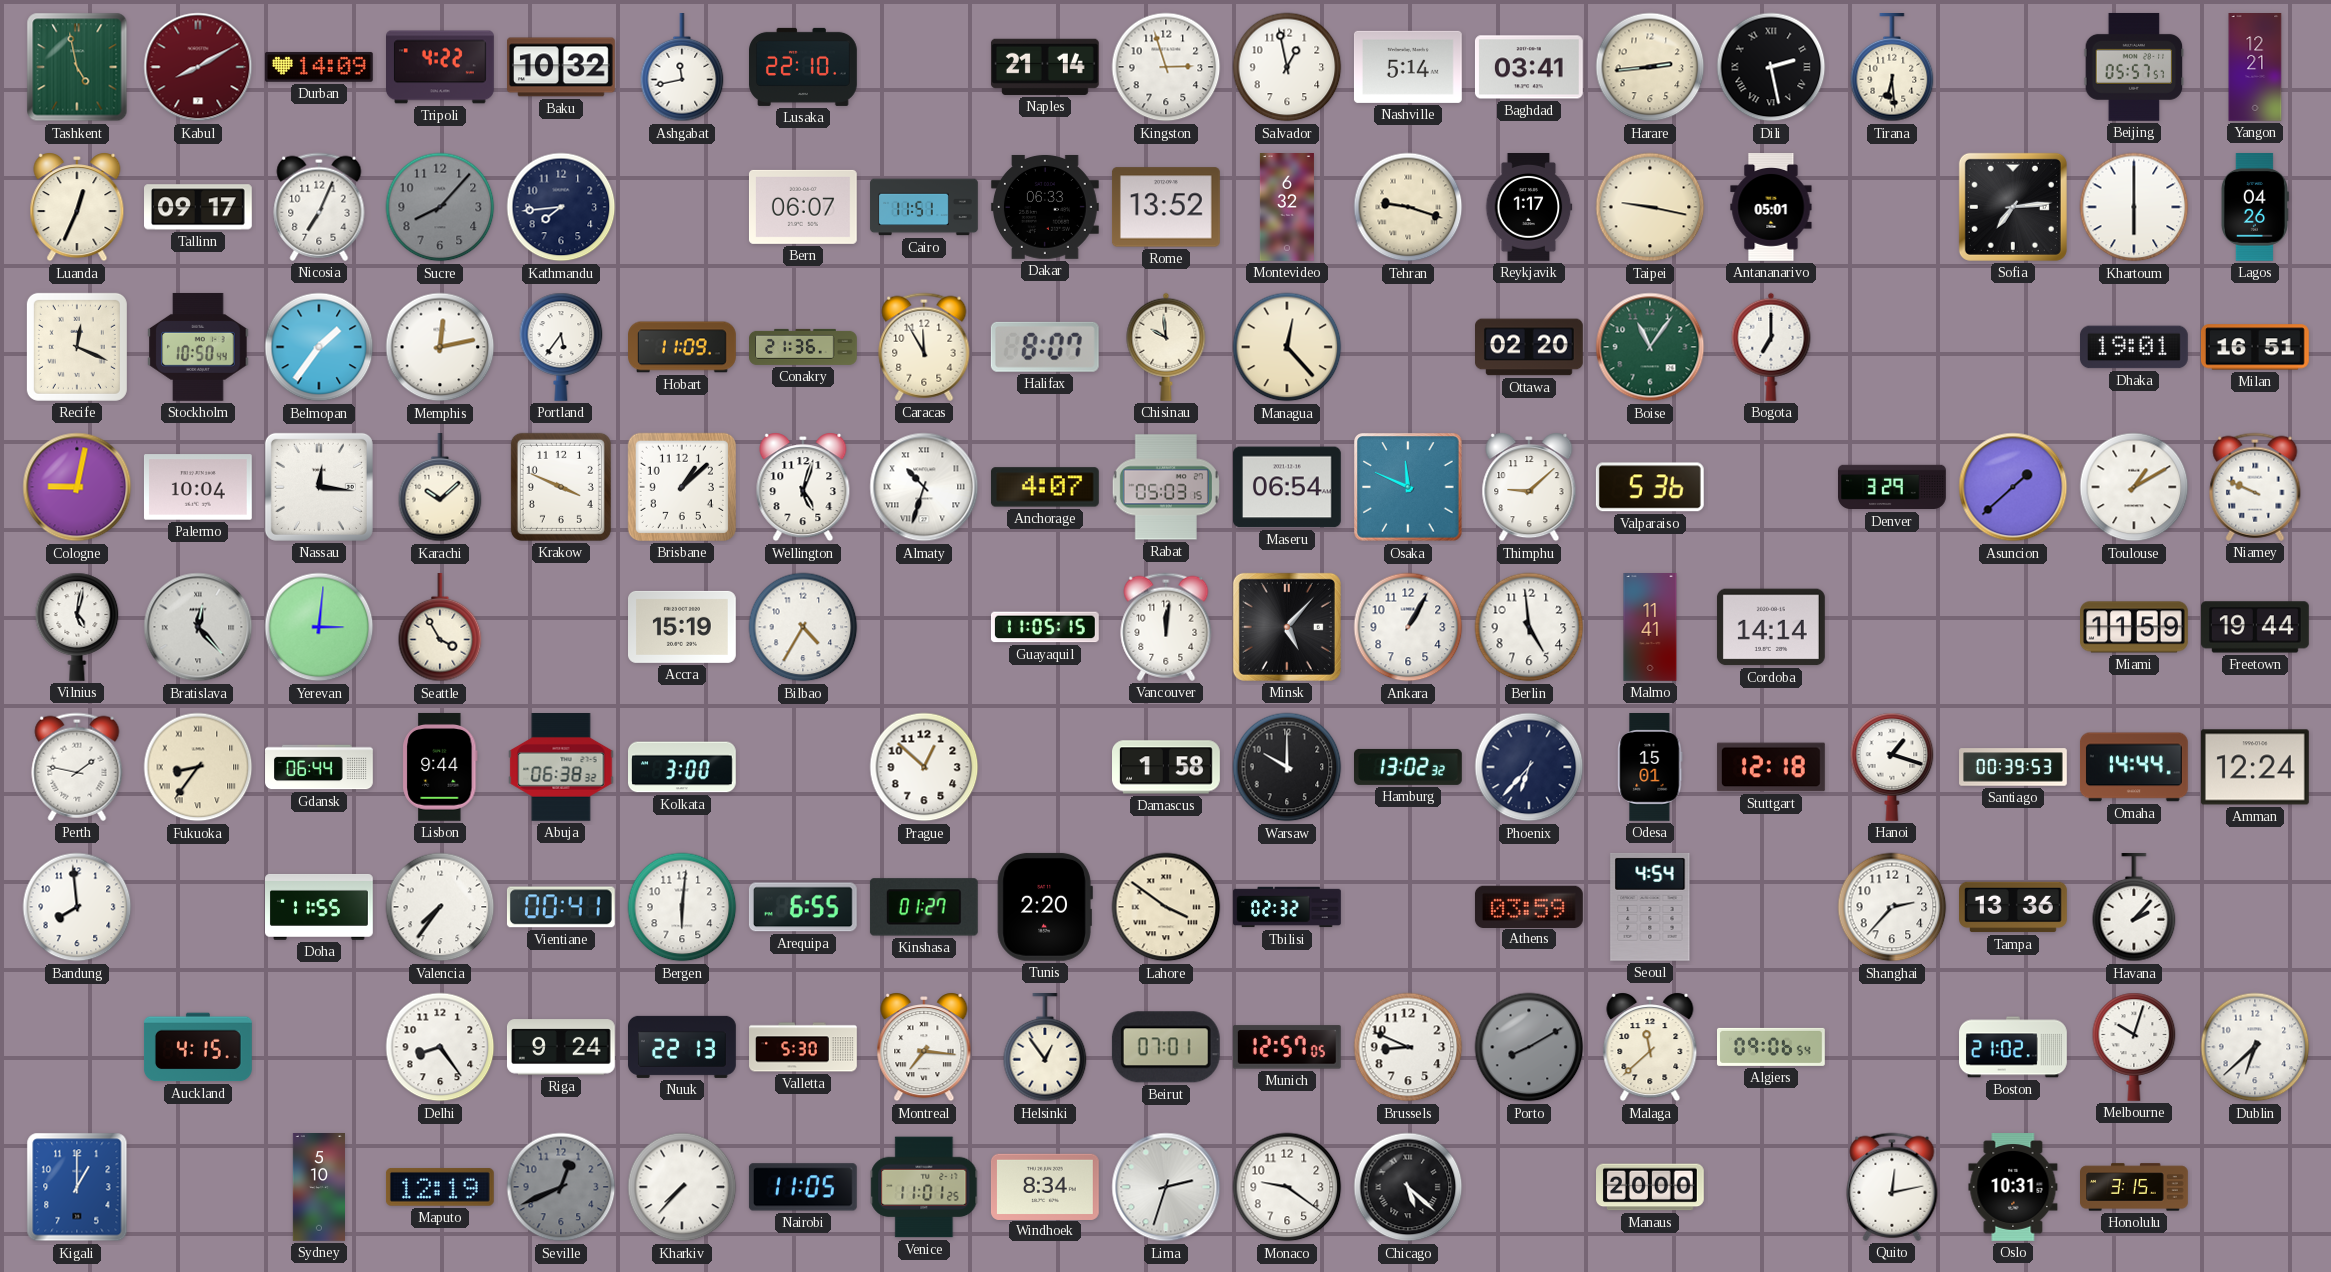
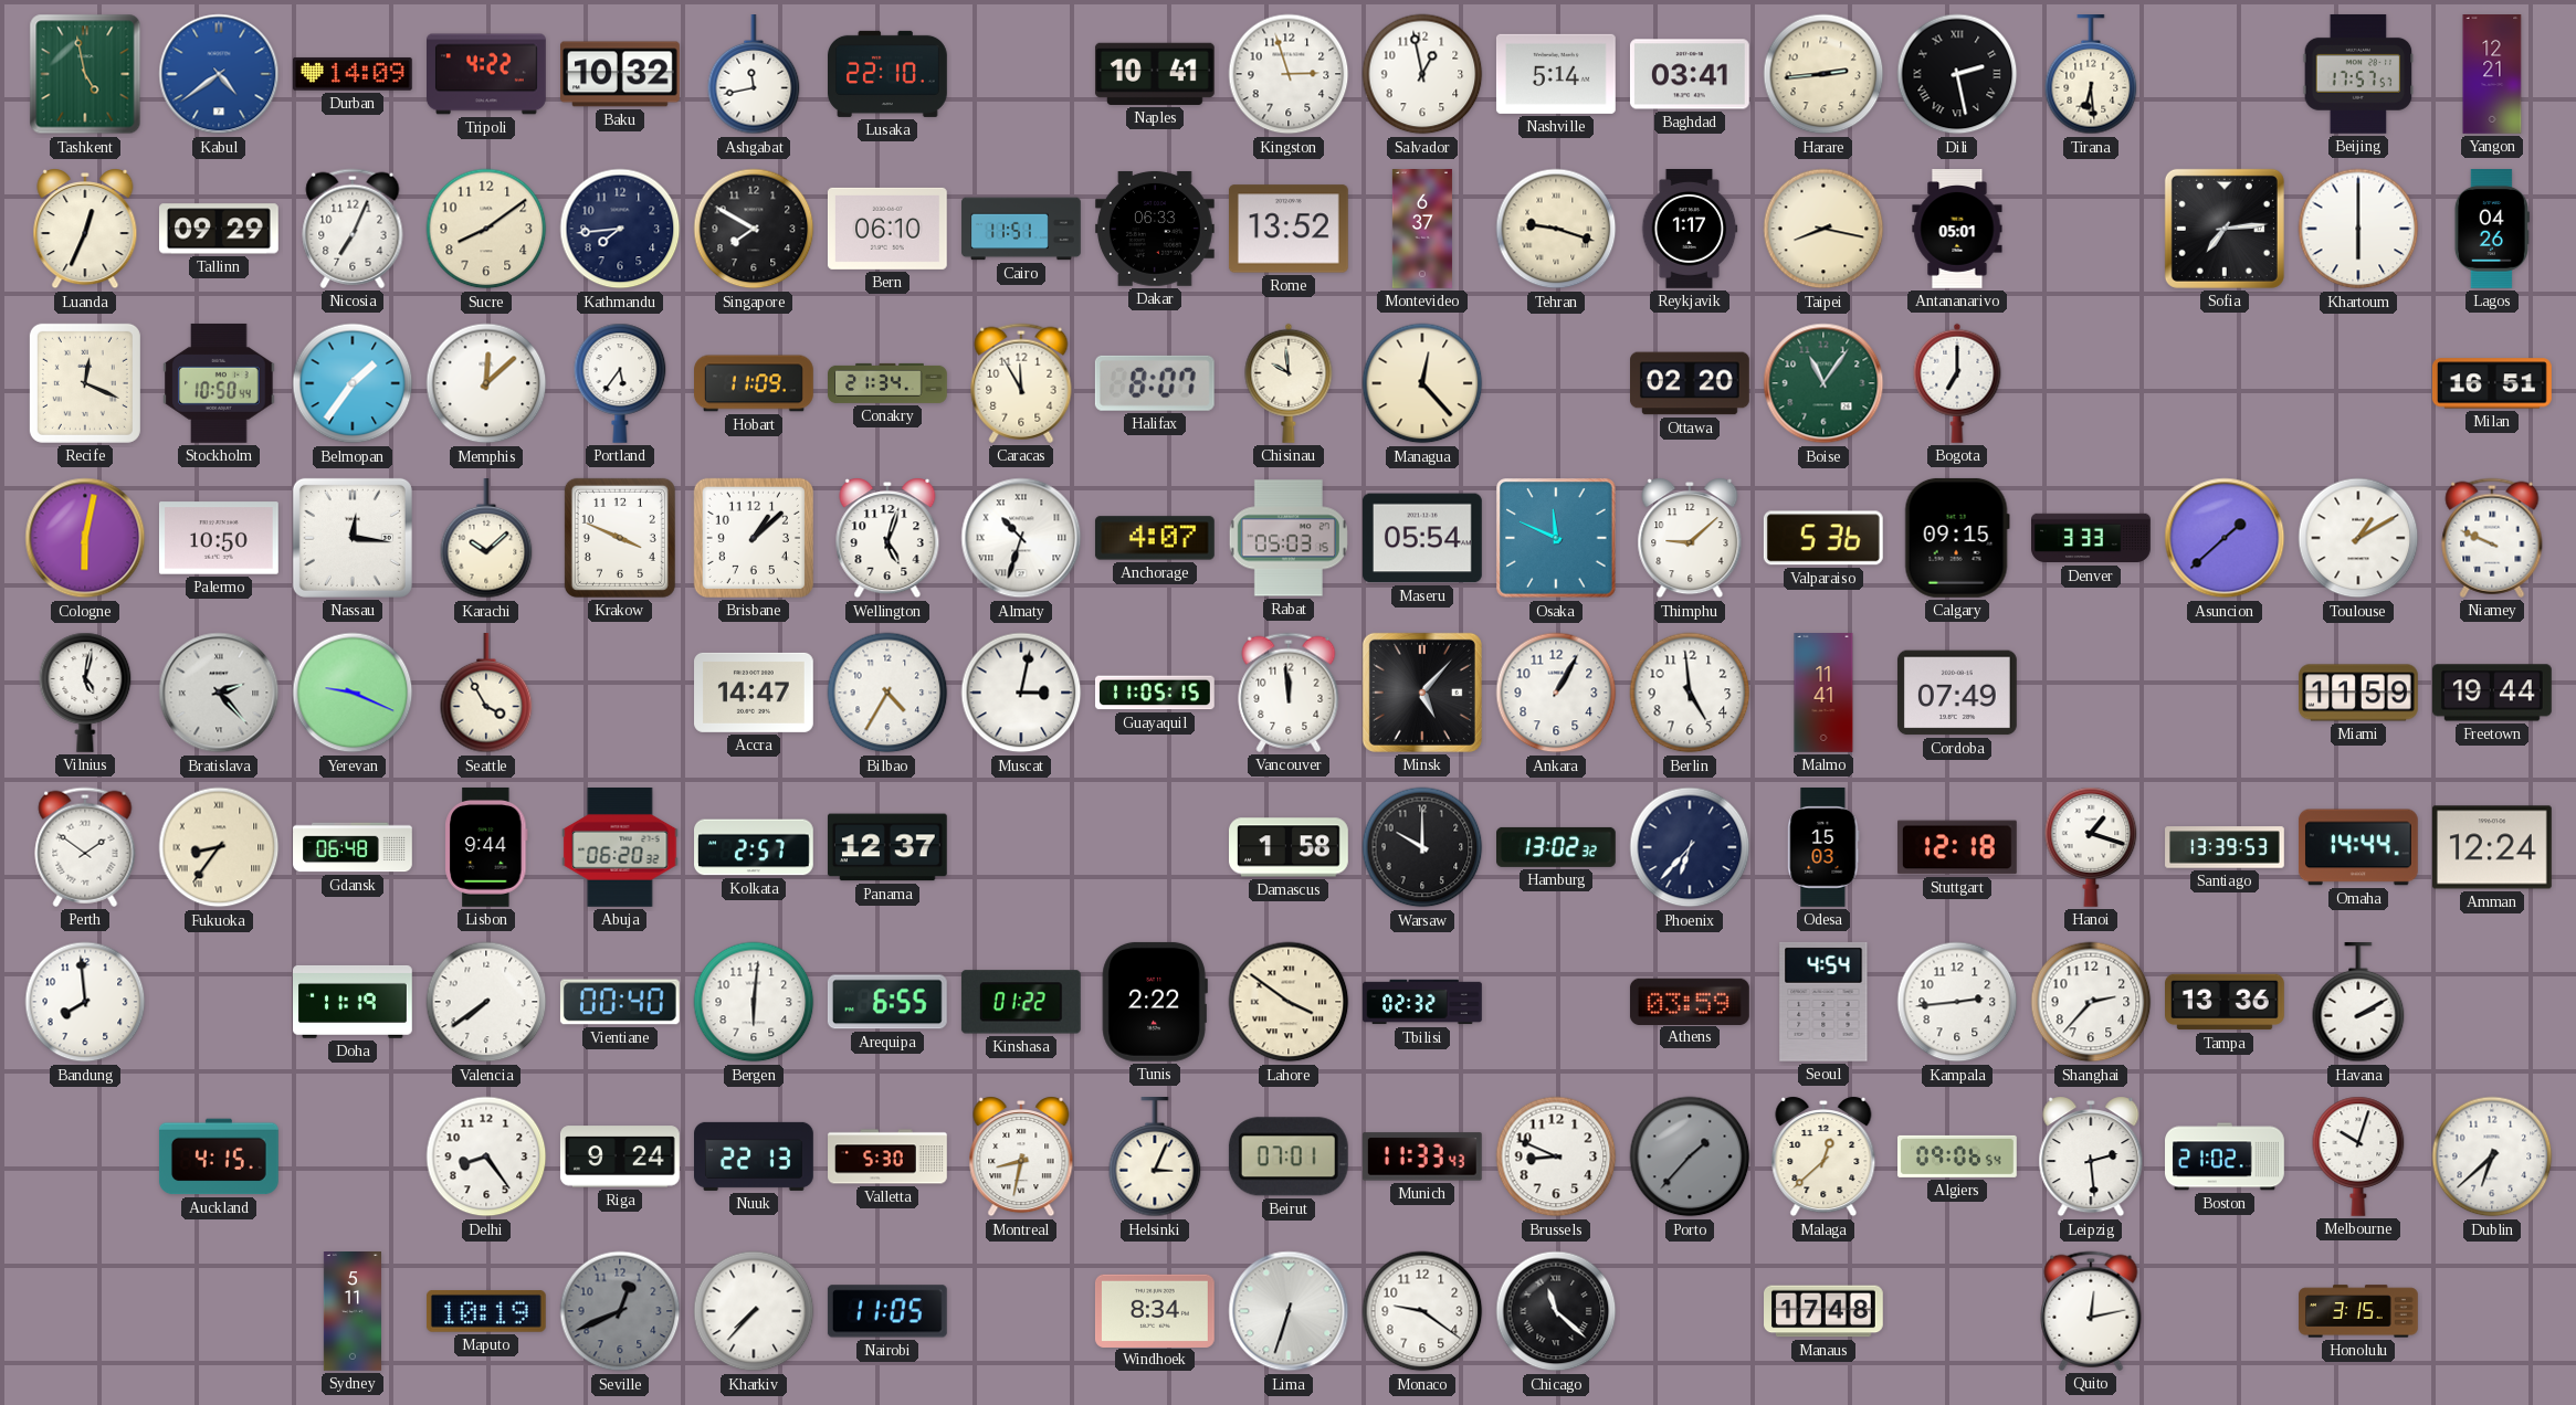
Kabul: 8:10 -> 4:39 (219, 74)
Kabul dial: burgundy -> blue (219, 74)
Naples: 21:14 -> 10:41 (1155, 74)
Beijing: 05:57 -> 17:57 (2358, 74)
Tallinn: 09:17 -> 09:29 (220, 229)
Sucre: 8:07 -> 8:09 (486, 229)
Sucre dial: grey -> cream (486, 229)
Singapore: none -> 7:50 (754, 229)
Bern: 06:07 -> 06:10 (887, 229)
Montevideo: 6:32 -> 6:37 (1422, 230)
Taipei: 9:17 -> 8:17 (1823, 229)
Memphis: 12:13 -> 12:08 (486, 383)
Conakry: 21:36 -> 21:34 (887, 383)
Dhaka: 19:01 -> none (2135, 347)
Cologne: 9:02 -> 6:02 (85, 538)
Palermo: 10:04 -> 10:50 (219, 538)
Maseru: 06:54 -> 05:54 (1422, 538)
Calgary: none -> 09:15 (1957, 538)
Denver: 3:29 -> 3:33 (2092, 538)
Bratislava: 12:23 -> 2:23 (219, 693)
Yerevan: 3:01 -> 9:19 (353, 693)
Accra: 15:19 -> 14:47 (755, 693)
Muscat: none -> 3:02 (1021, 693)
Vancouver: 12:01 -> 11:59 (1289, 693)
Cordoba: 14:14 -> 07:49 (1957, 693)
Perth: 1:47 -> 1:51 (85, 847)
Gdansk: 06:44 -> 06:48 (353, 847)
Abuja: 06:38 -> 06:20 (620, 848)
Kolkata: 3:00 -> 2:57 (755, 847)
Panama: none -> 12:37 (887, 847)
Prague: 12:52 -> none (924, 767)
Odesa: 15:01 -> 15:03 (1823, 848)
Santiago: 00:39 -> 13:39 (2225, 847)
Doha: 11:55 -> 11:19 (354, 1002)
Valencia: 7:36 -> 7:39 (486, 1002)
Vientiane: 00:41 -> 00:40 (620, 1002)
Kinshasa: 01:27 -> 01:22 (1021, 1002)
Tunis: 2:20 -> 2:22 (1155, 1002)
Kampala: none -> 2:44 (1957, 1002)
Havana: 2:07 -> 2:10 (2358, 1003)
Montreal: 7:16 -> 8:32 (1021, 1156)
Helsinki: 12:54 -> 3:04 (1155, 1158)
Munich: 12:57 -> 11:33 (1422, 1156)
Porto: 8:10 -> 1:37 (1690, 1156)
Malaga: 11:38 -> 12:38 (1823, 1156)
Leipzig: none -> 2:29 (2091, 1156)
Kigali: 1:00 -> none (77, 1187)
Sydney: 5:10 -> 5:11 (351, 1312)
Maputo: 12:19 -> 10:19 (486, 1312)
Venice: 11:01 -> none (924, 1187)
Lima: 2:33 -> 6:33 (1289, 1311)
Chicago: 5:22 -> 11:22 (1556, 1311)
Manaus: 20:00 -> 17:48 (1825, 1311)
Oslo: 10:31 -> none (2013, 1188)
